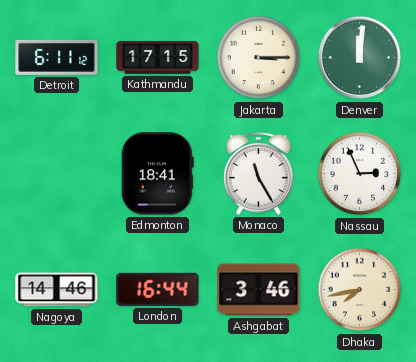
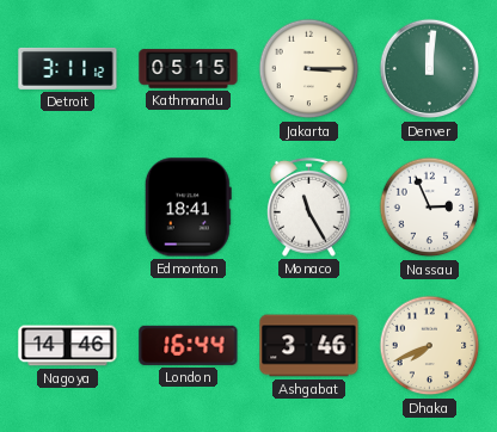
Detroit: 6:11 -> 3:11 (68, 68)
Kathmandu: 17:15 -> 05:15 (189, 69)
Dhaka: 7:43 -> 7:41 (430, 346)
